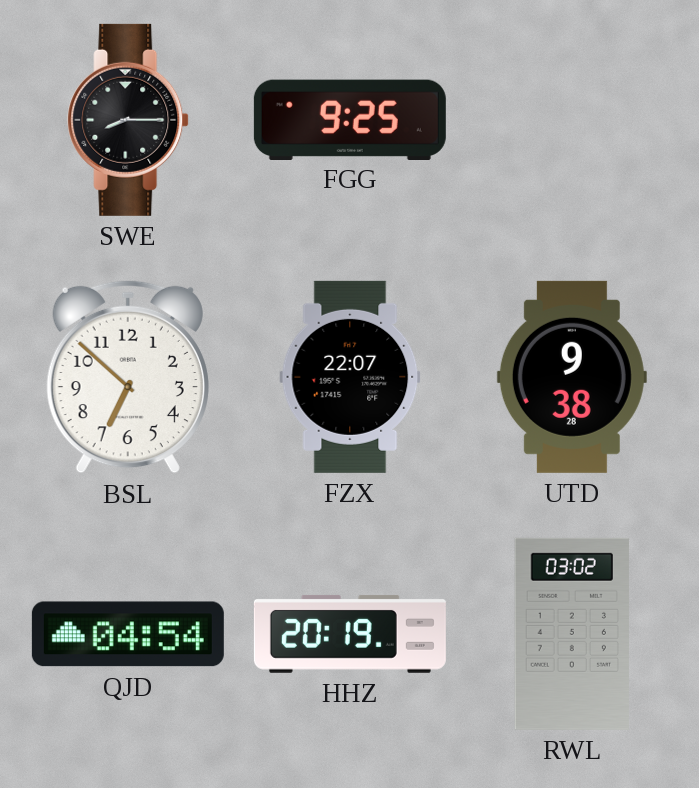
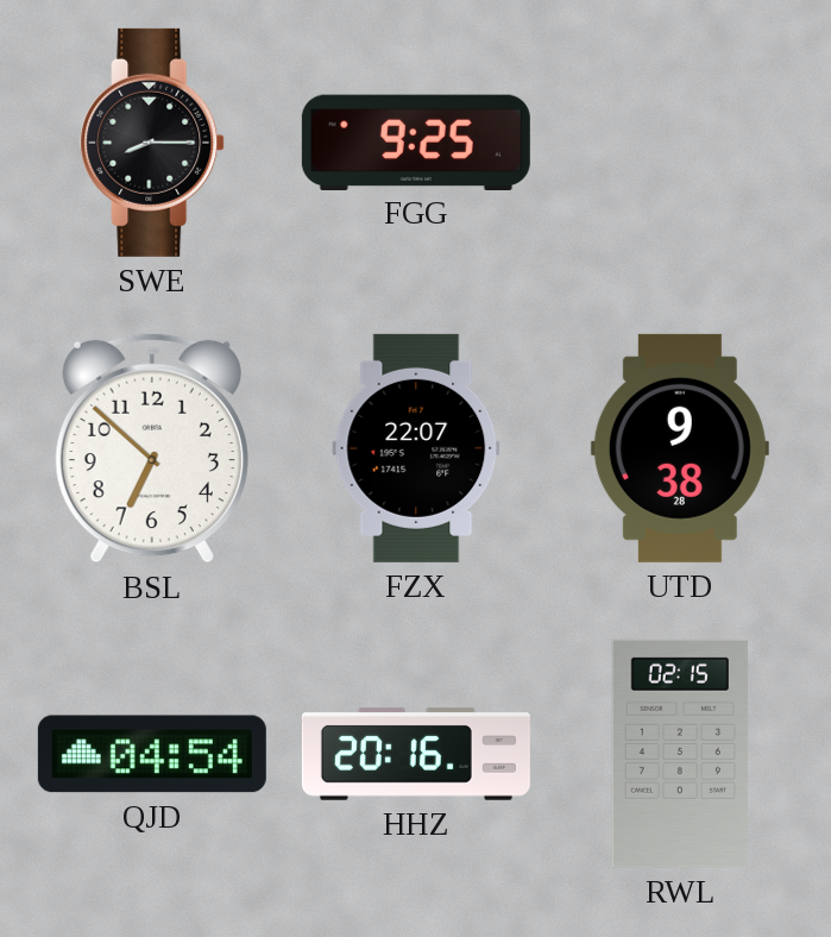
HHZ: 20:19 -> 20:16 (416, 754)
RWL: 03:02 -> 02:15 (680, 754)
